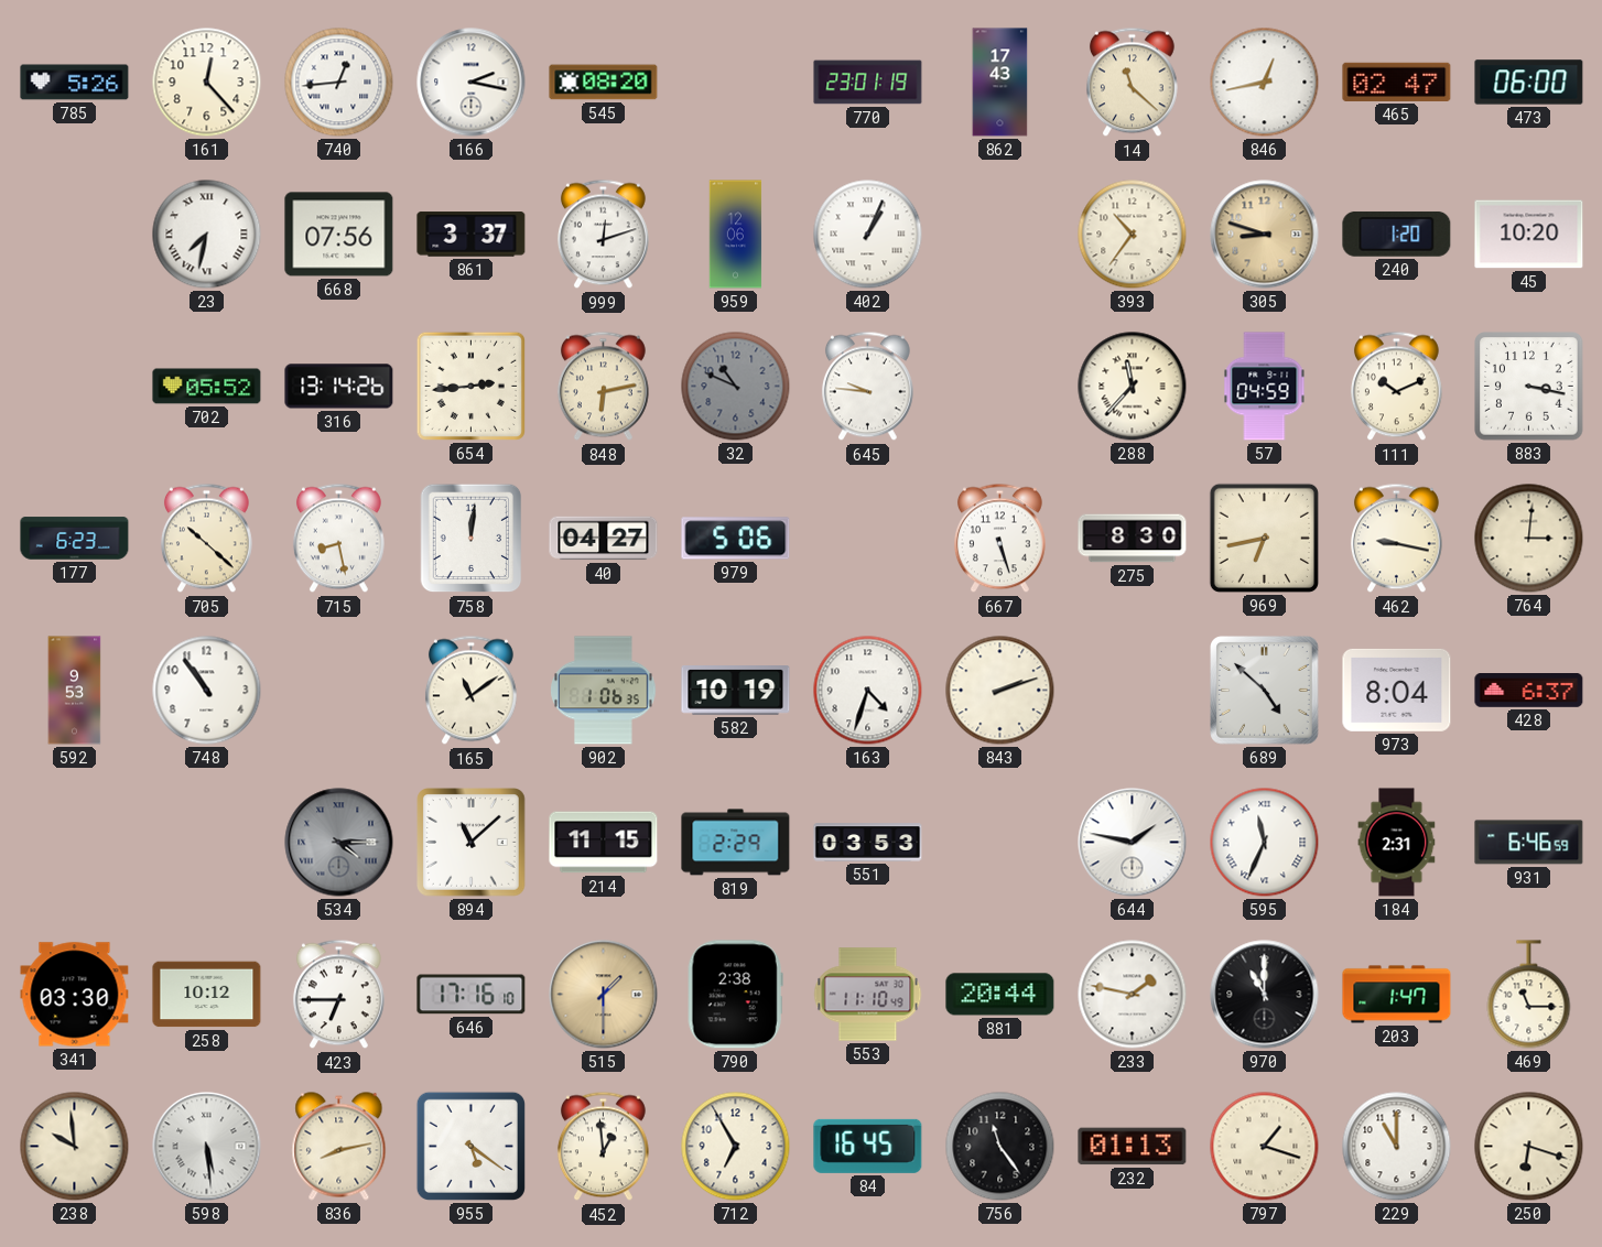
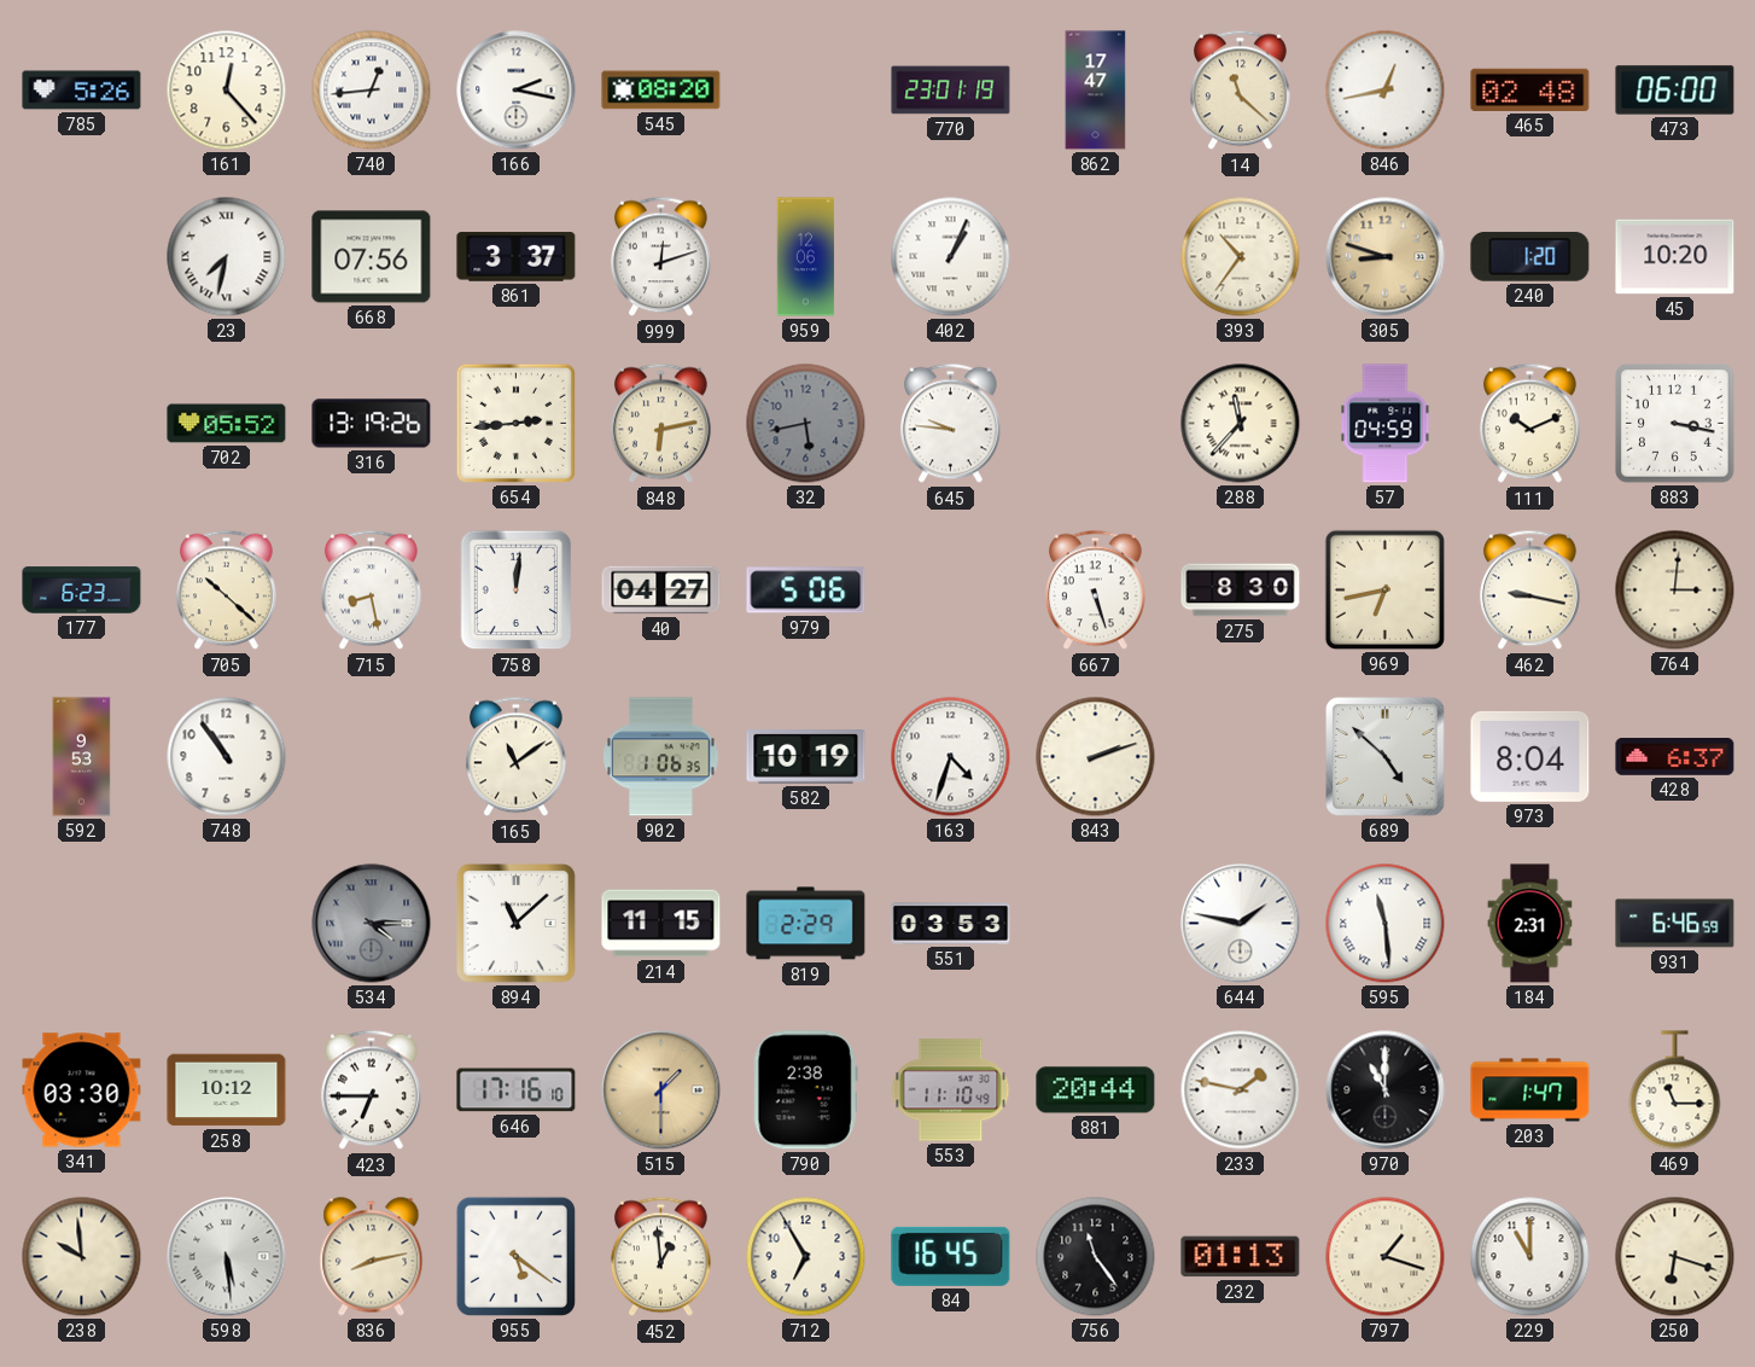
862: 17:43 -> 17:47 (1096, 91)
465: 02:47 -> 02:48 (1530, 89)
316: 13:14 -> 13:19 (372, 424)
32: 10:49 -> 5:43 (806, 424)
595: 11:34 -> 11:29 (1386, 924)
